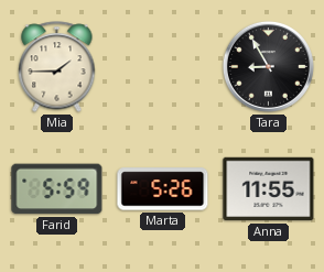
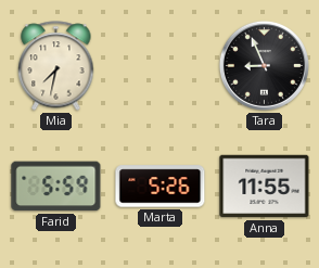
Mia: 1:45 -> 7:32 (56, 66)
Tara: 8:55 -> 8:56 (264, 65)
